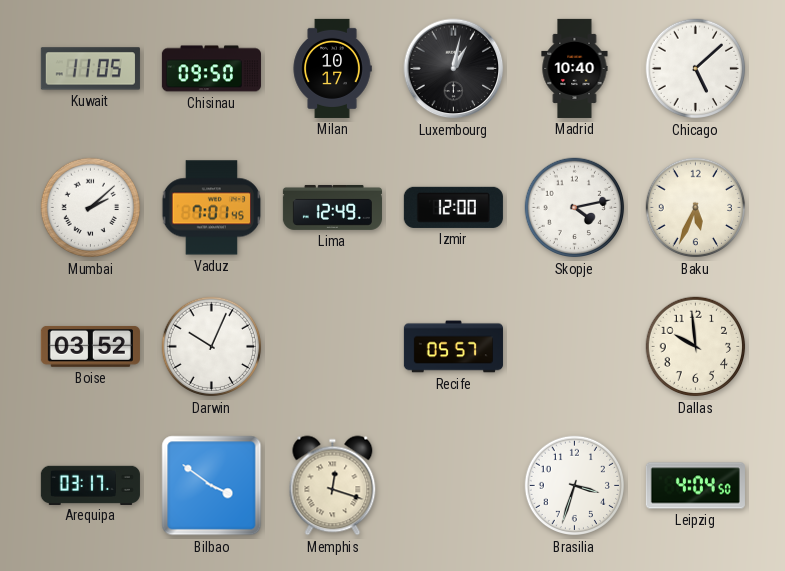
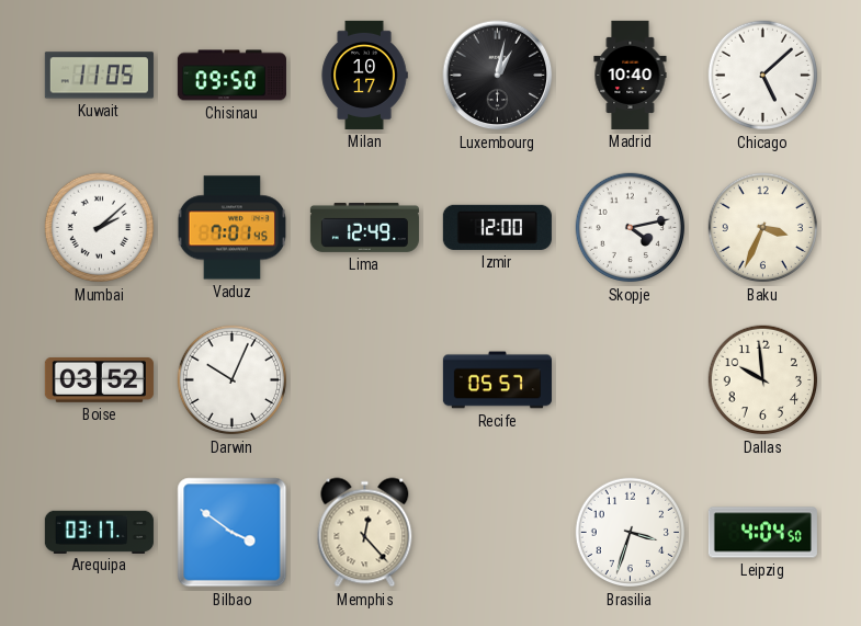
Baku: 5:34 -> 3:34 (763, 228)
Memphis: 12:18 -> 12:23 (365, 533)
